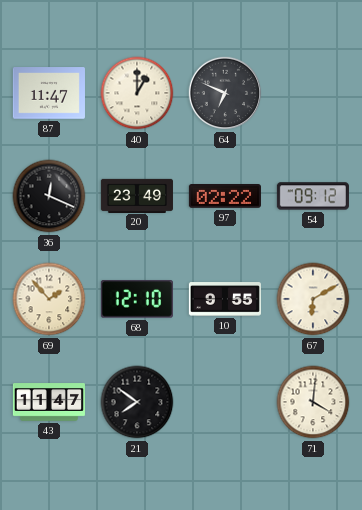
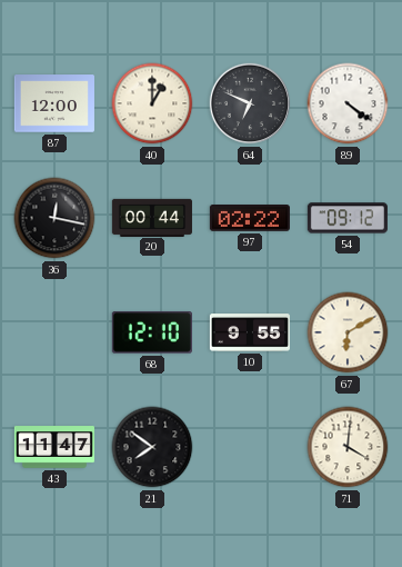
87: 11:47 -> 12:00 (54, 103)
89: none -> 4:21 (348, 103)
36: 12:19 -> 12:17 (54, 218)
20: 23:49 -> 00:44 (152, 217)
69: 1:53 -> none (49, 299)
